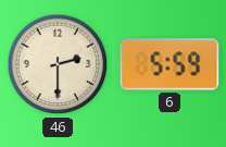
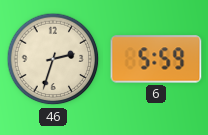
46: 2:30 -> 2:33 (53, 59)
